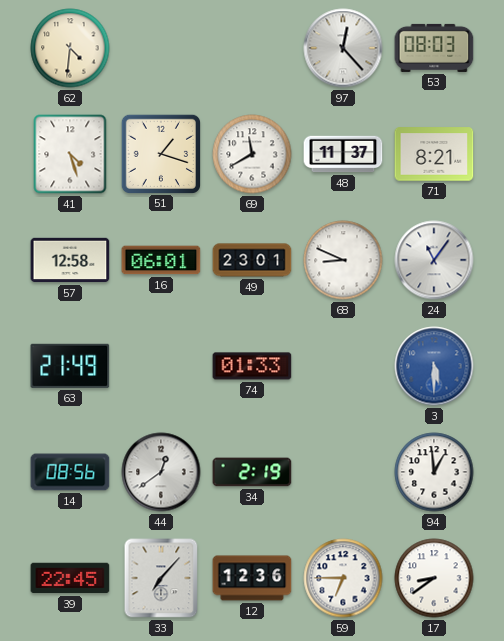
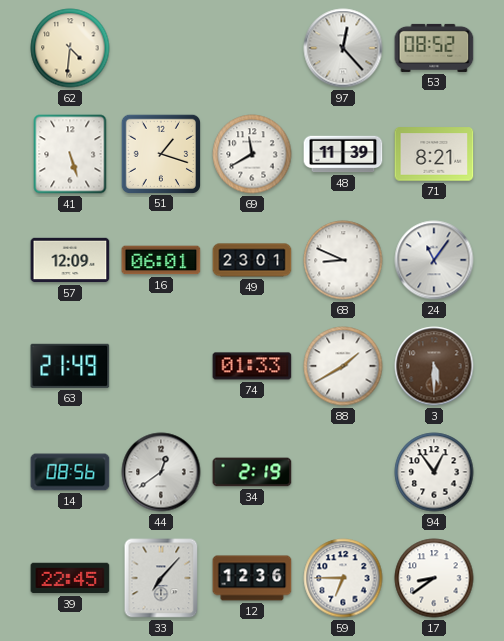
53: 08:03 -> 08:52 (434, 48)
41: 4:27 -> 5:27 (70, 154)
48: 11:37 -> 11:39 (343, 154)
57: 12:58 -> 12:09 (70, 260)
88: none -> 1:40 (343, 366)
3 dial: blue -> brown (434, 366)
94: 12:59 -> 12:54 (434, 472)
